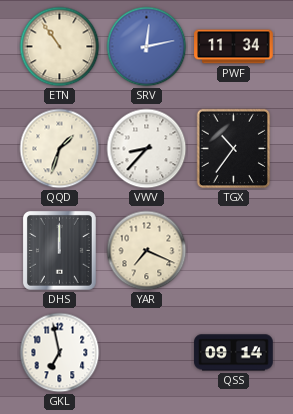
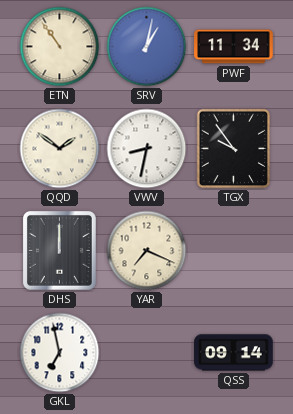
SRV: 12:13 -> 1:02 (147, 47)
QQD: 1:33 -> 1:51 (60, 149)
VWV: 8:37 -> 8:32 (147, 149)
TGX: 10:36 -> 9:54 (234, 149)
